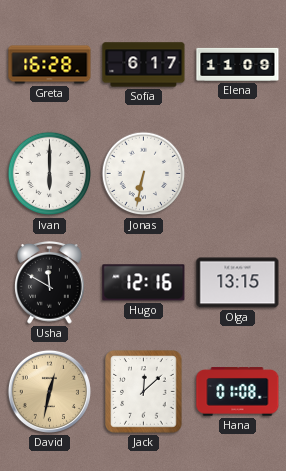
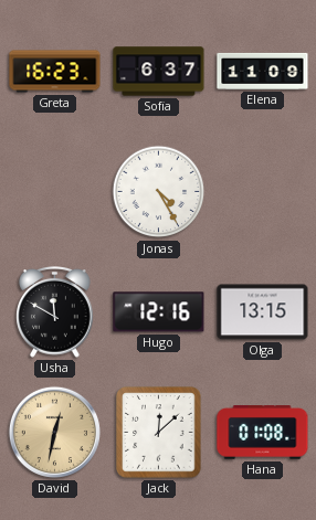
Greta: 16:28 -> 16:23 (55, 72)
Sofia: 6:17 -> 6:37 (159, 72)
Ivan: 6:00 -> none (50, 174)
Jonas: 6:32 -> 4:25 (159, 192)
